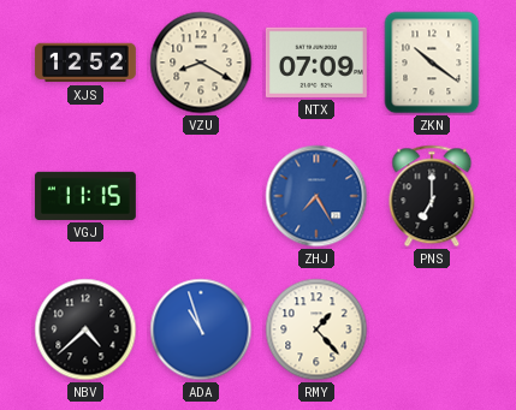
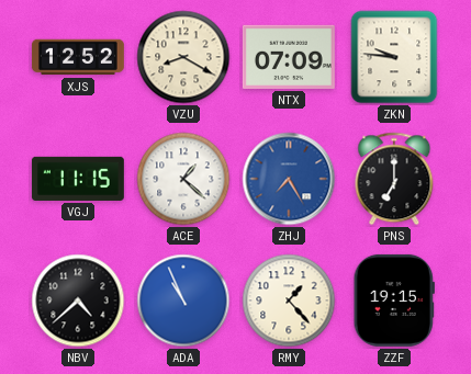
ZKN: 10:21 -> 9:46 (394, 57)
ACE: none -> 1:22 (183, 179)
ADA: 10:57 -> 10:56 (183, 301)
ZZF: none -> 19:15 (394, 301)
